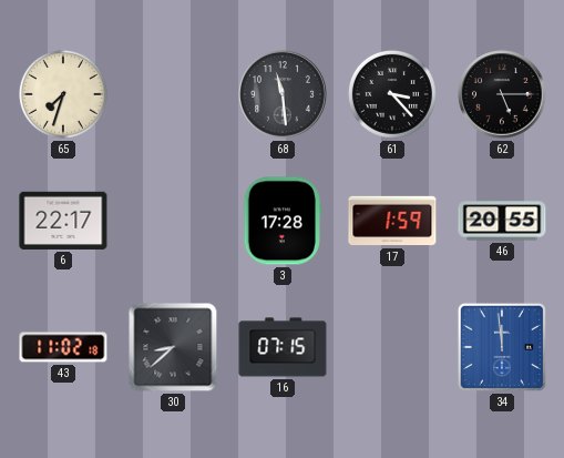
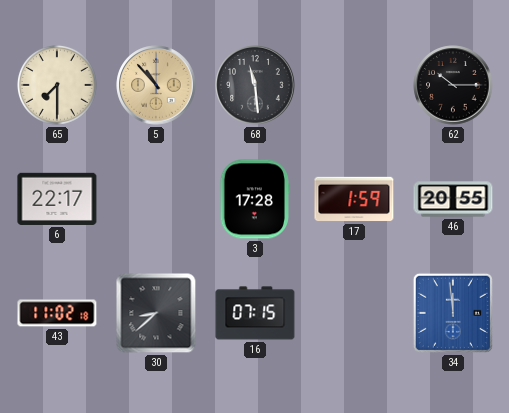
65: 7:33 -> 7:30 (57, 85)
5: none -> 10:53 (156, 85)
61: 3:23 -> none (392, 94)
62: 5:15 -> 10:15 (453, 85)
